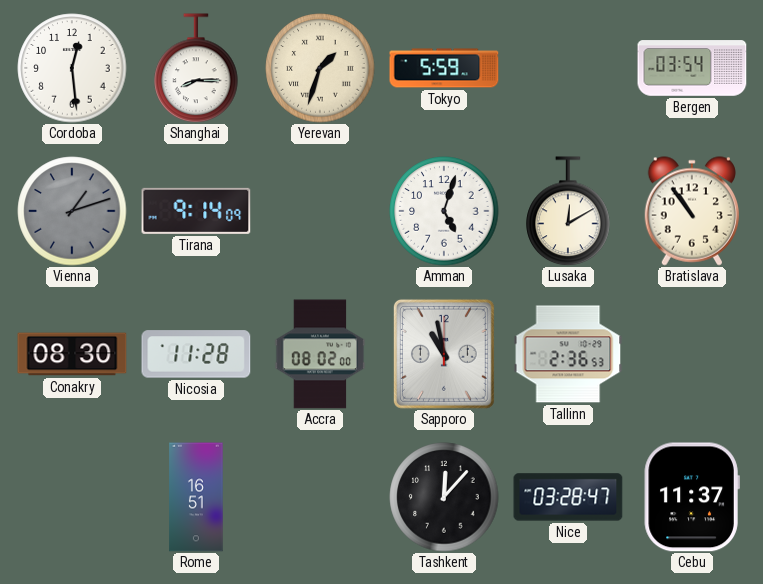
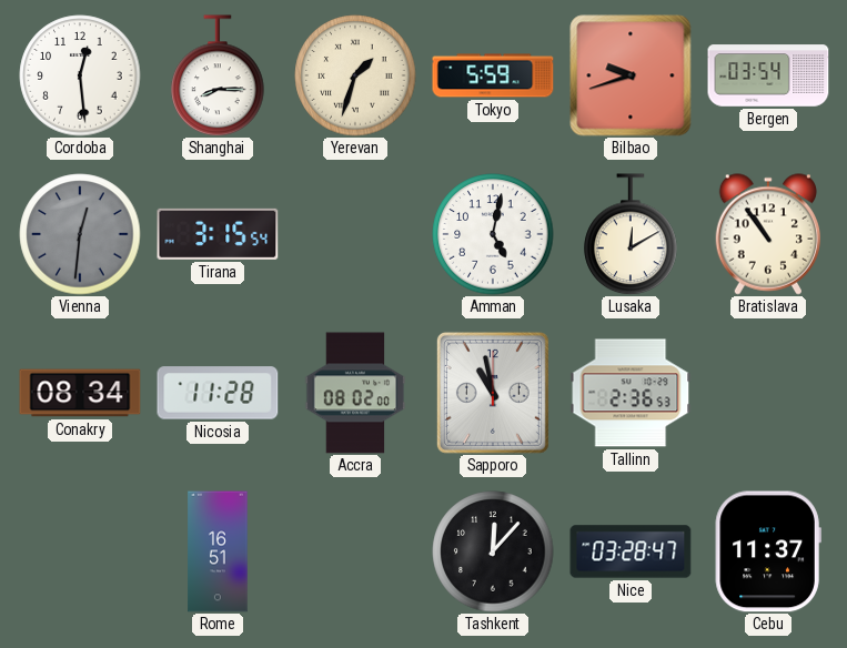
Bilbao: none -> 9:42 (631, 75)
Vienna: 1:12 -> 12:31 (80, 234)
Tirana: 9:14 -> 3:15 (218, 234)
Amman: 5:03 -> 5:02 (493, 234)
Conakry: 08:30 -> 08:34 (80, 393)
